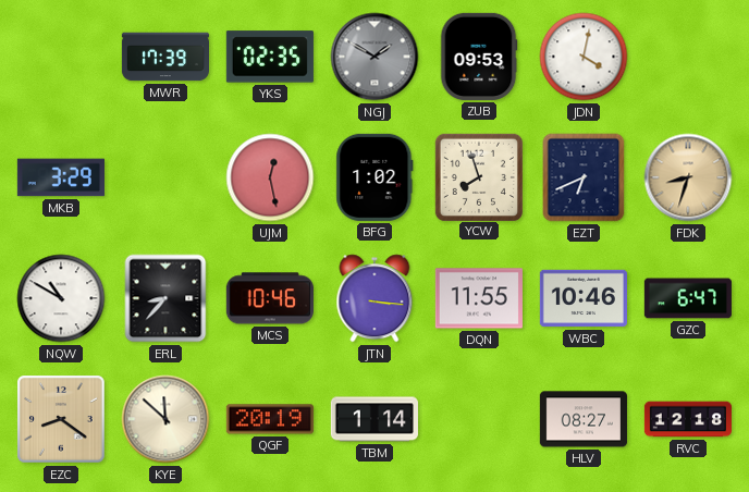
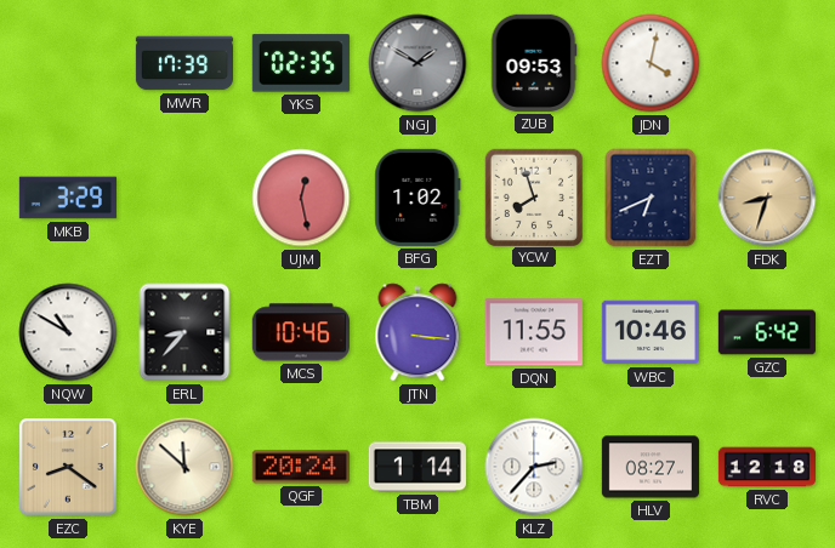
GZC: 6:47 -> 6:42 (767, 332)
QGF: 20:19 -> 20:24 (301, 467)
KLZ: none -> 2:37 (534, 467)
